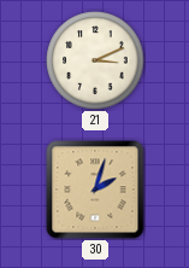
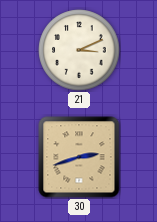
30: 2:03 -> 2:42 (79, 157)
